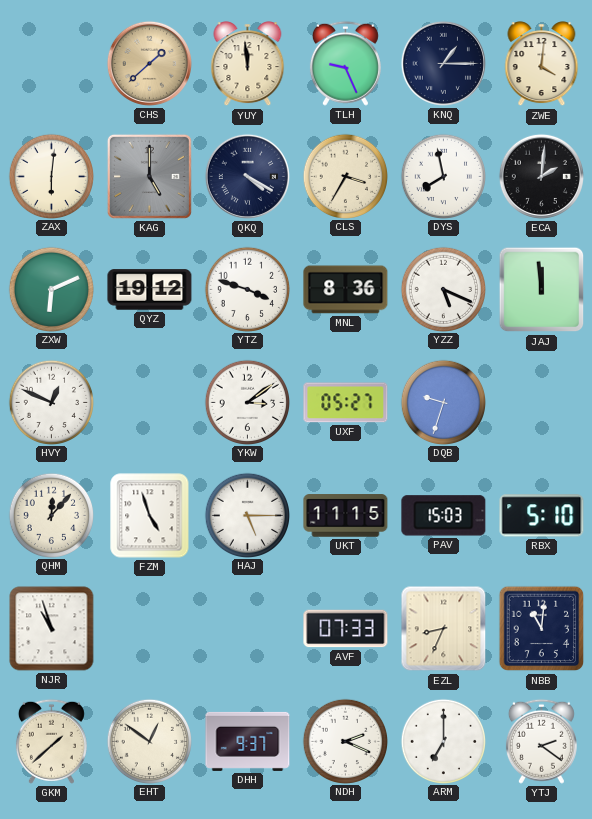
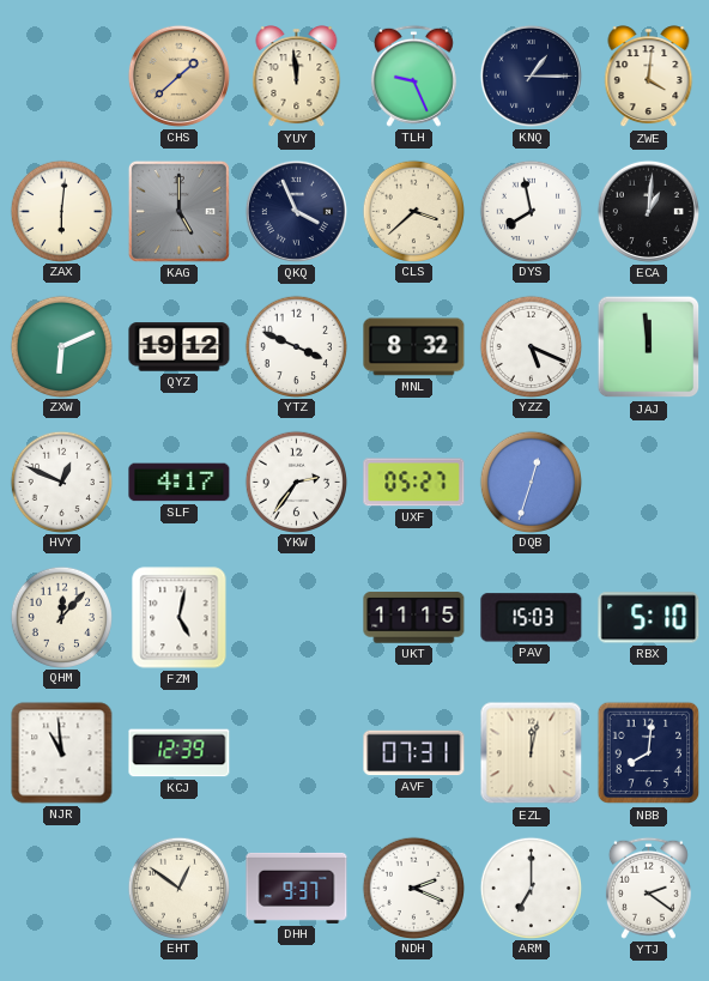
QKQ: 4:20 -> 3:56 (296, 211)
CLS: 3:35 -> 3:38 (413, 211)
ECA: 2:01 -> 1:01 (648, 211)
YTZ: 3:48 -> 3:49 (296, 346)
MNL: 8:36 -> 8:32 (414, 347)
SLF: none -> 4:17 (180, 483)
YKW: 3:09 -> 2:36 (296, 482)
DQB: 9:33 -> 12:33 (531, 482)
FZM: 4:57 -> 5:02 (180, 618)
HAJ: 5:15 -> none (247, 515)
NJR: 10:57 -> 10:59 (62, 753)
KCJ: none -> 12:39 (180, 753)
AVF: 07:33 -> 07:31 (414, 753)
EZL: 8:34 -> 12:02 (532, 753)
NBB: 11:01 -> 8:01 (649, 753)
GKM: 1:38 -> none (51, 741)
